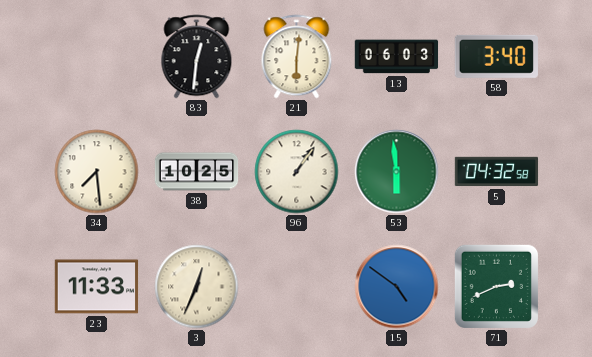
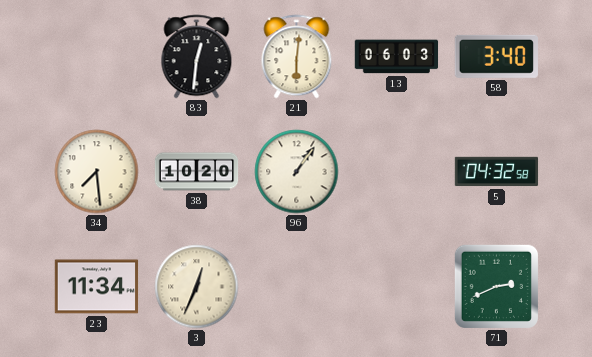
38: 10:25 -> 10:20 (197, 172)
53: 5:59 -> none (397, 172)
23: 11:33 -> 11:34 (97, 287)
15: 4:51 -> none (397, 287)
